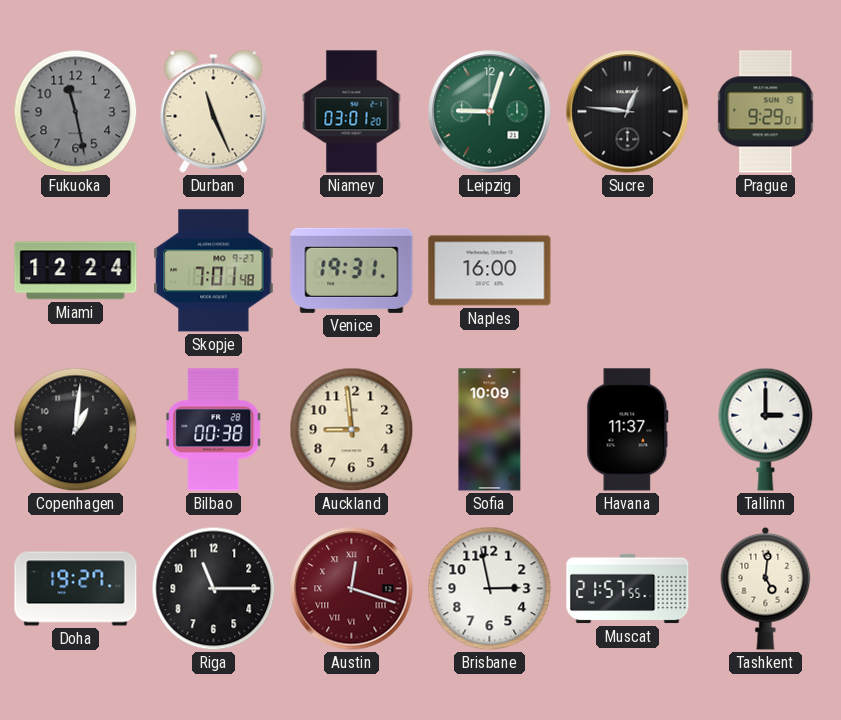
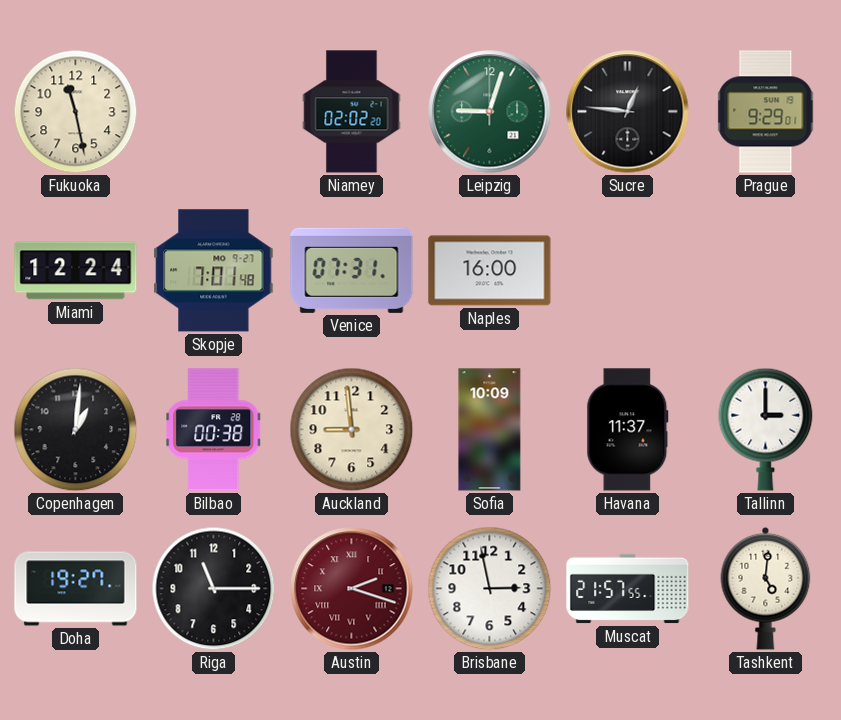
Fukuoka dial: grey -> cream (76, 112)
Durban: 11:26 -> none (214, 111)
Niamey: 03:01 -> 02:02 (352, 112)
Venice: 19:31 -> 07:31 (352, 270)
Austin: 12:18 -> 2:18 (352, 589)
